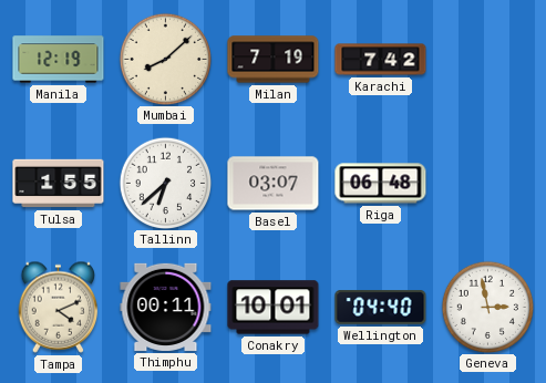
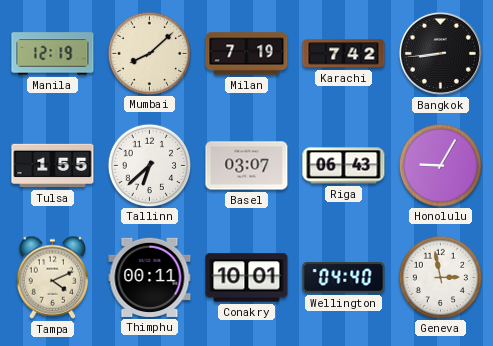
Bangkok: none -> 8:44 (440, 53)
Riga: 06:48 -> 06:43 (344, 166)
Honolulu: none -> 9:05 (440, 165)
